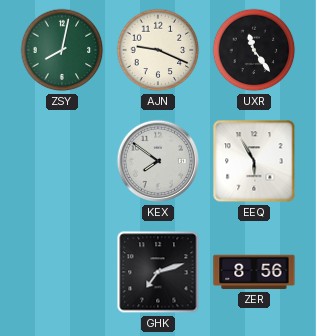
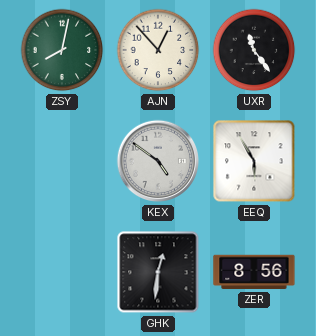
AJN: 9:19 -> 12:53 (158, 50)
KEX: 7:51 -> 4:51 (158, 161)
GHK: 7:12 -> 12:31 (158, 272)
